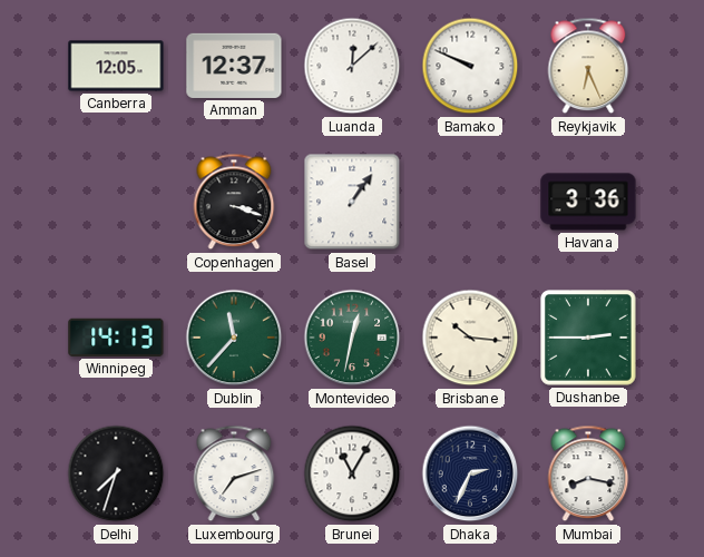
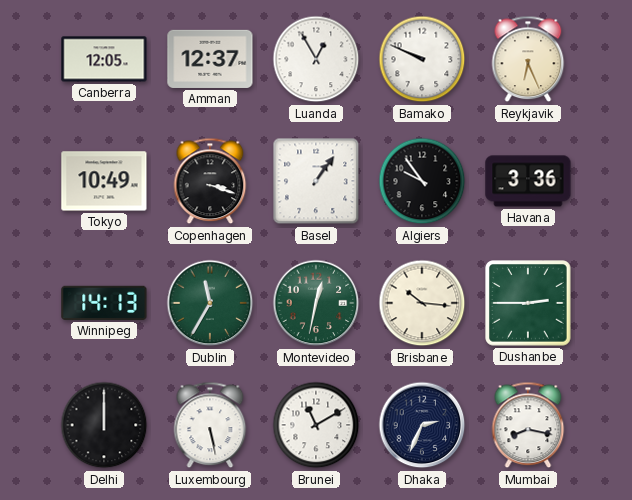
Luanda: 12:08 -> 12:55 (316, 59)
Tokyo: none -> 10:49 (104, 181)
Algiers: none -> 9:54 (422, 181)
Dublin: 11:37 -> 11:35 (210, 303)
Delhi: 7:33 -> 12:00 (104, 425)
Luxembourg: 7:12 -> 5:28 (210, 425)
Brunei: 11:05 -> 11:10 (316, 425)
